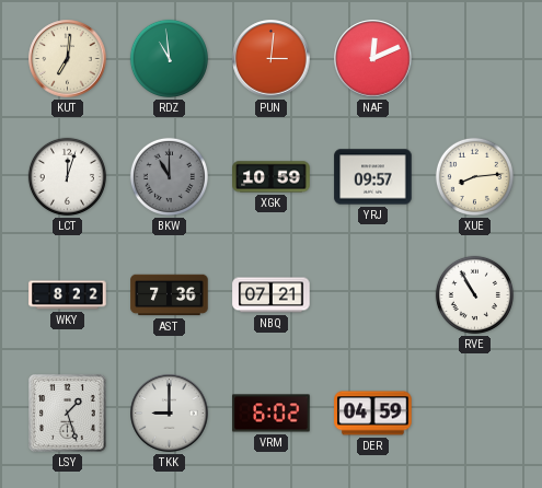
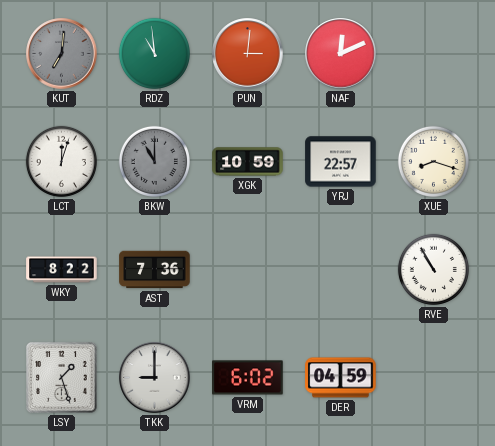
KUT dial: cream -> grey (62, 54)
YRJ: 09:57 -> 22:57 (341, 162)
XUE: 8:14 -> 8:18 (433, 161)
NBQ: 07:21 -> none (272, 295)
